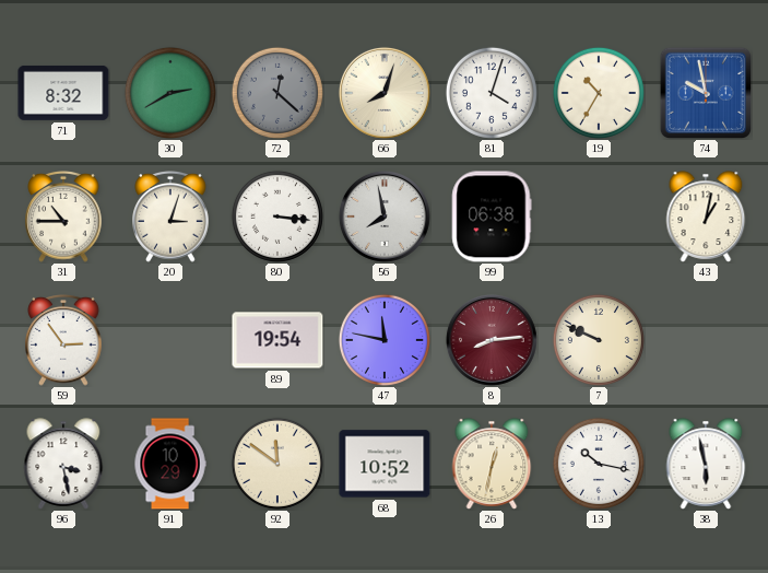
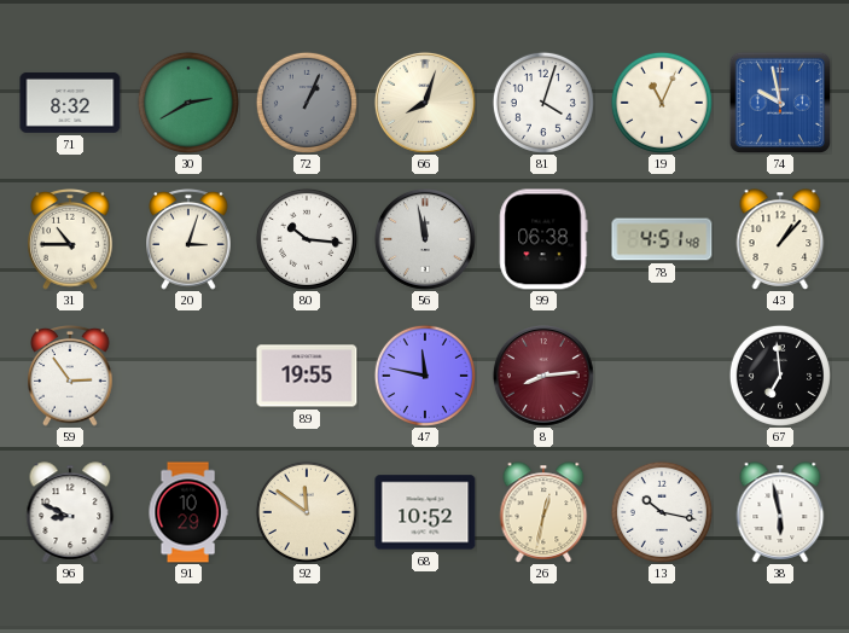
72: 12:22 -> 1:04 (307, 103)
19: 10:35 -> 11:04 (662, 103)
80: 3:16 -> 10:16 (307, 239)
56: 7:58 -> 11:58 (425, 239)
78: none -> 4:51 (662, 239)
43: 1:02 -> 1:07 (780, 239)
89: 19:54 -> 19:55 (307, 376)
7: 9:49 -> none (599, 340)
67: none -> 6:59 (780, 376)
96: 3:28 -> 8:49 (70, 512)
